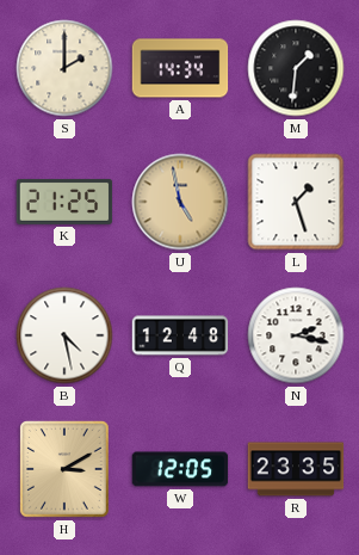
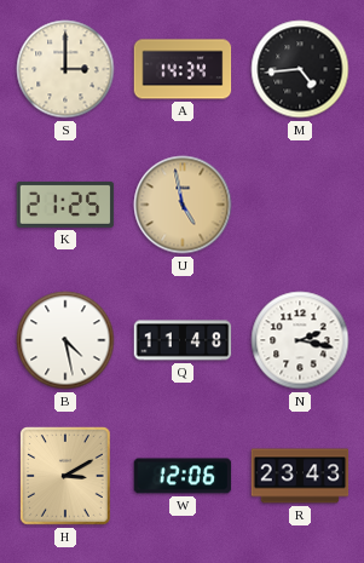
S: 2:00 -> 3:00 (65, 69)
M: 1:31 -> 4:44 (300, 69)
L: 1:27 -> none (296, 202)
Q: 12:48 -> 11:48 (183, 340)
W: 12:05 -> 12:06 (183, 476)
R: 23:35 -> 23:43 (300, 476)
